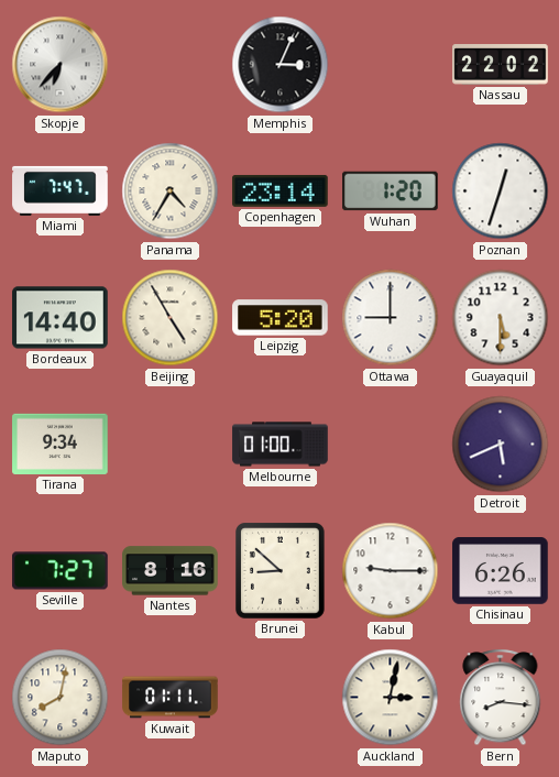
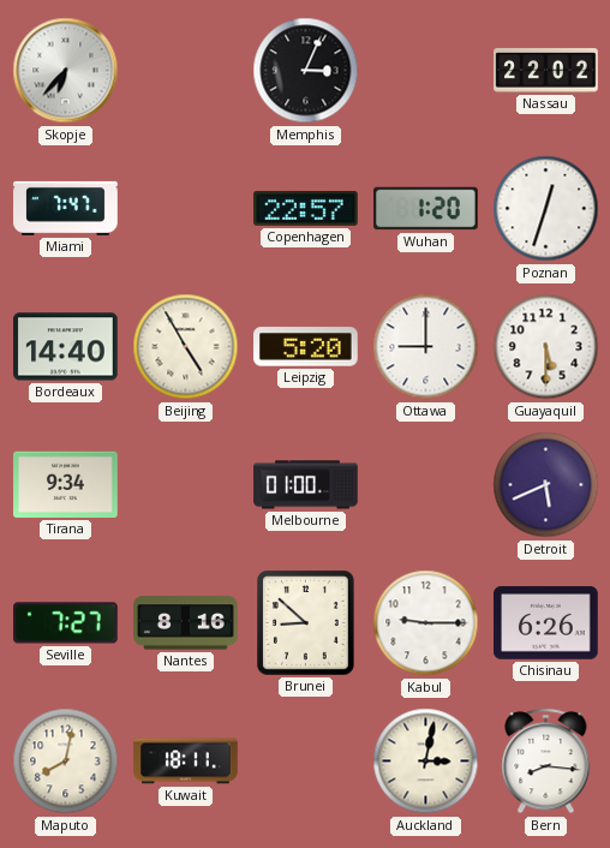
Panama: 4:35 -> none (171, 191)
Copenhagen: 23:14 -> 22:57 (306, 209)
Kuwait: 01:11 -> 18:11 (186, 762)
